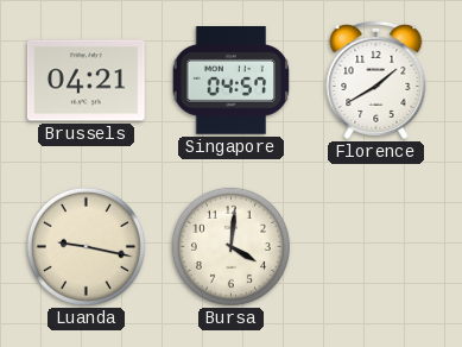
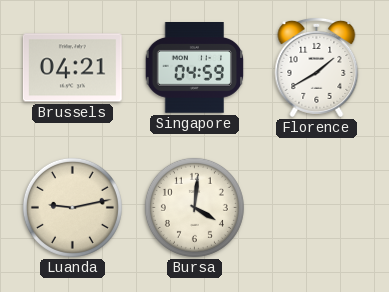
Singapore: 04:57 -> 04:59 (195, 68)
Luanda: 9:17 -> 9:13 (72, 207)
